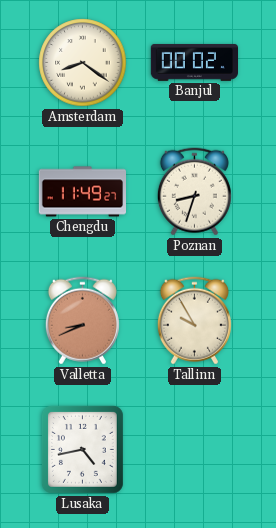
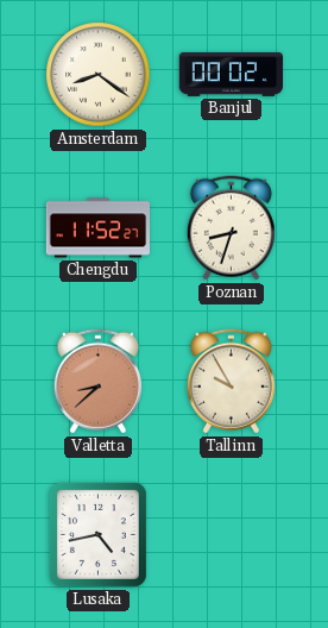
Chengdu: 11:49 -> 11:52 (99, 228)
Valletta: 8:41 -> 8:38 (97, 382)
